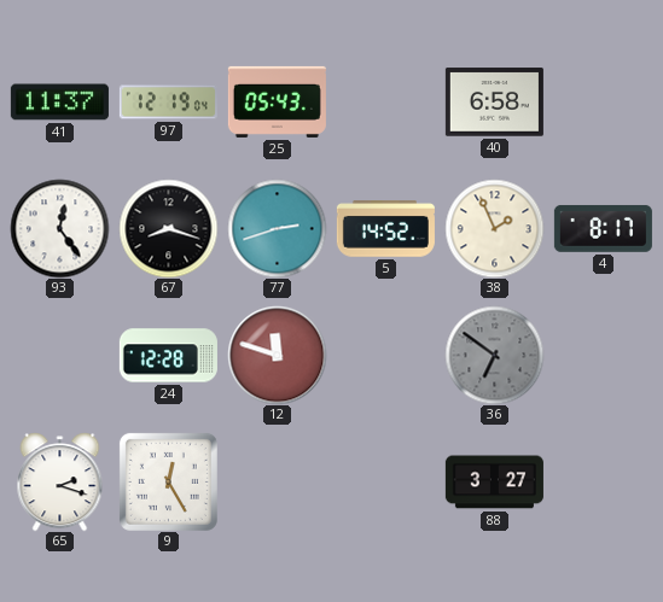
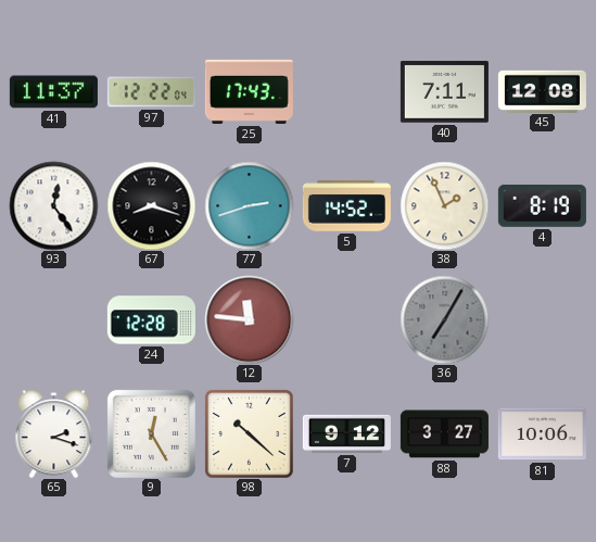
97: 12:19 -> 12:22 (151, 92)
25: 05:43 -> 17:43 (249, 91)
40: 6:58 -> 7:11 (444, 92)
45: none -> 12:08 (542, 91)
4: 8:17 -> 8:19 (542, 206)
12: 11:48 -> 11:46 (249, 319)
36: 6:51 -> 7:05 (444, 319)
98: none -> 10:22 (249, 433)
7: none -> 9:12 (346, 433)
81: none -> 10:06 (542, 434)
